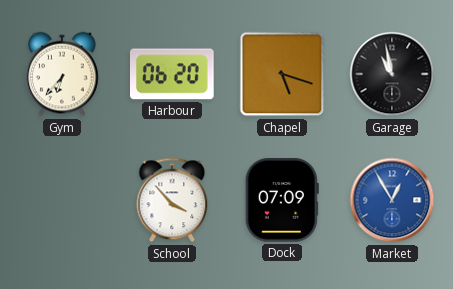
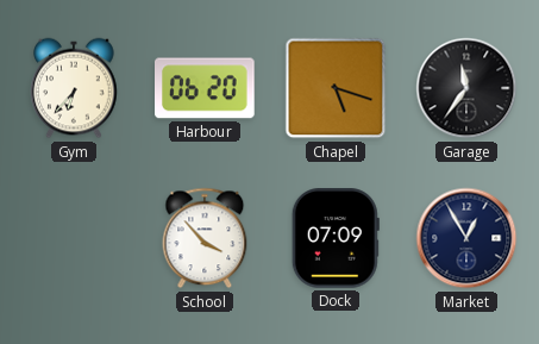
Garage: 10:58 -> 11:36 (466, 88)
Market dial: blue -> navy (466, 238)
